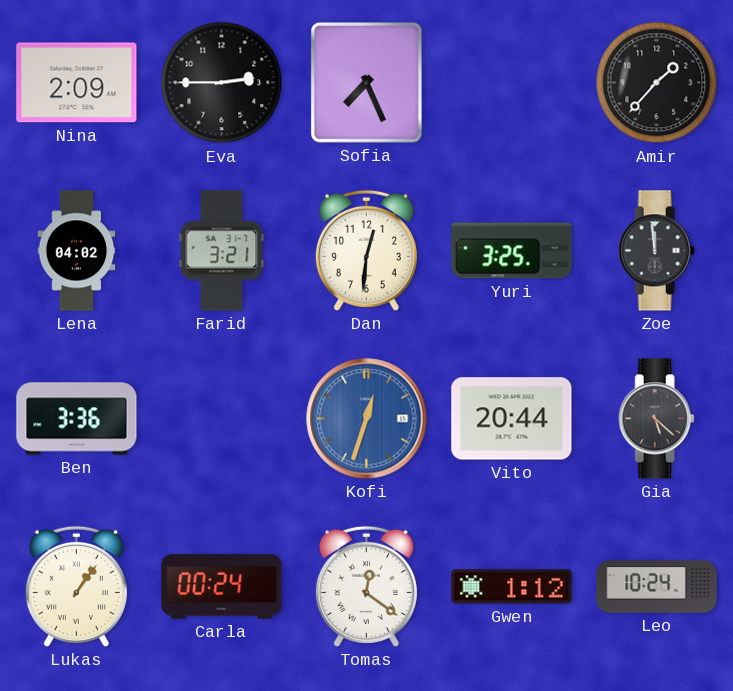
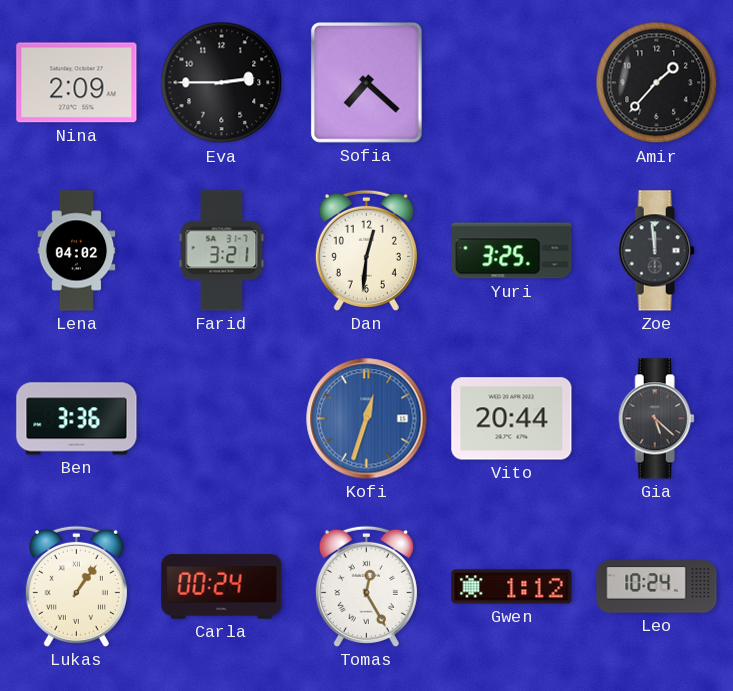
Sofia: 7:26 -> 7:22 (366, 83)
Tomas: 12:21 -> 12:25 (366, 586)
